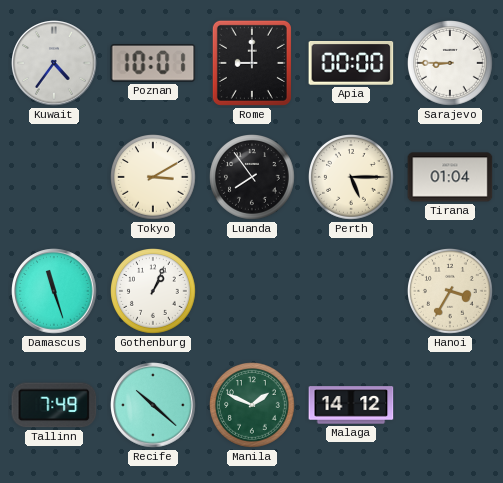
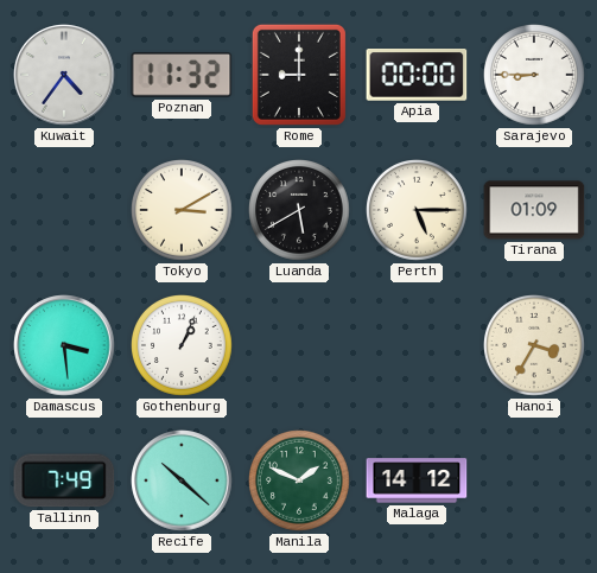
Poznan: 10:01 -> 11:32 (182, 76)
Luanda: 7:54 -> 5:40 (300, 211)
Tirana: 01:04 -> 01:09 (534, 210)
Damascus: 11:27 -> 3:29 (64, 345)
